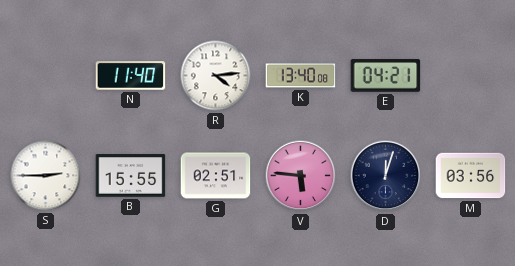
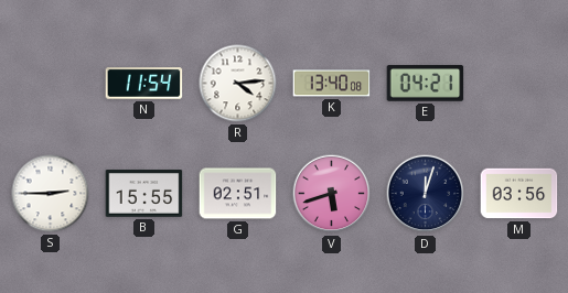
N: 11:40 -> 11:54 (144, 84)
V: 5:46 -> 5:42 (332, 194)
